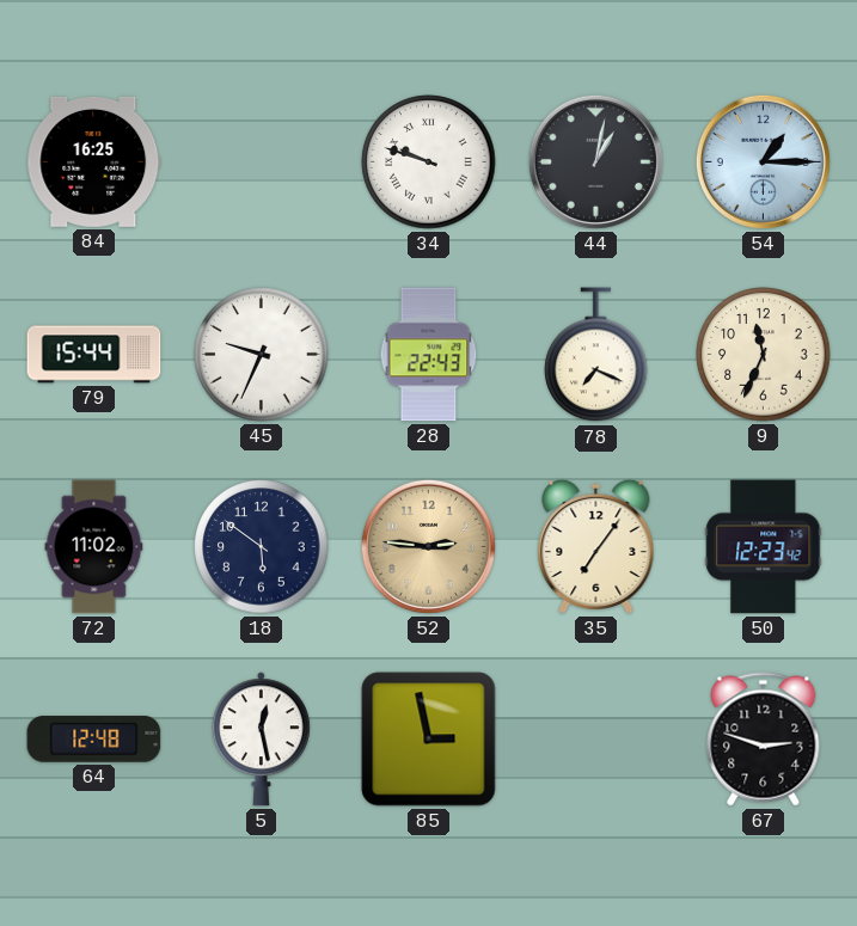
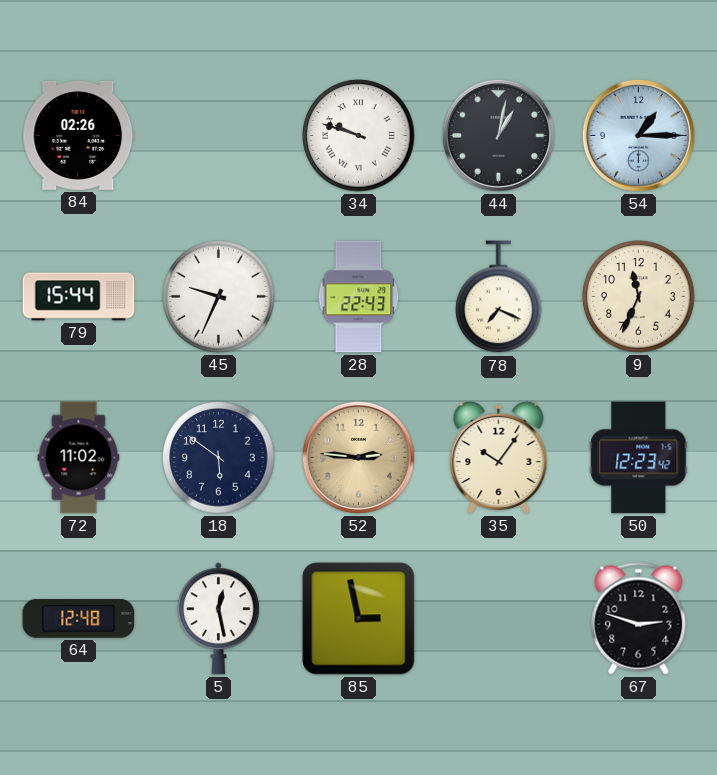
84: 16:25 -> 02:26 (79, 135)
35: 7:06 -> 10:06 (499, 457)
